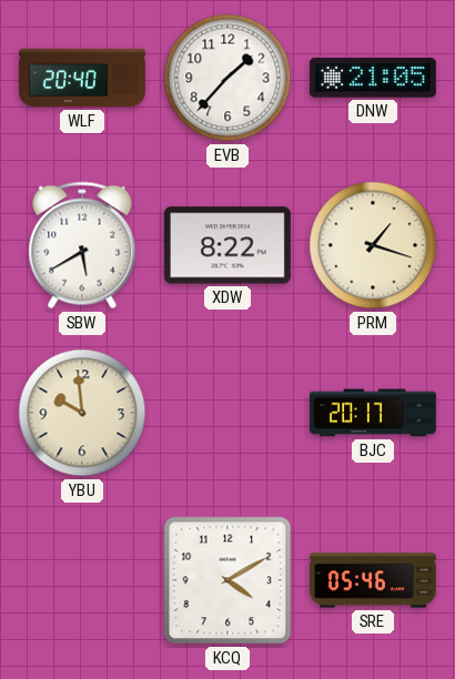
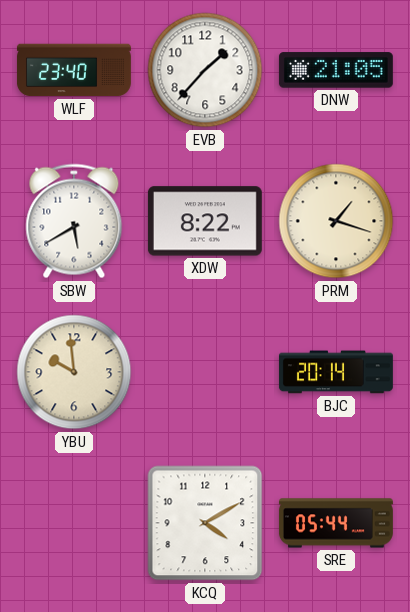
WLF: 20:40 -> 23:40 (74, 70)
BJC: 20:17 -> 20:14 (336, 372)
SRE: 05:46 -> 05:44 (336, 523)
